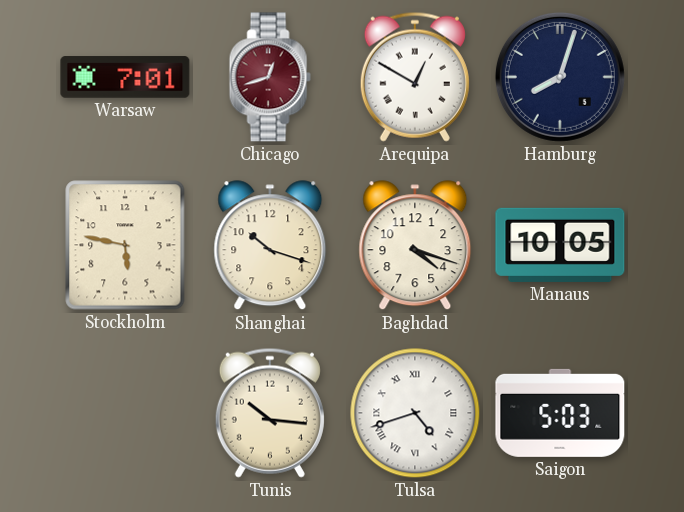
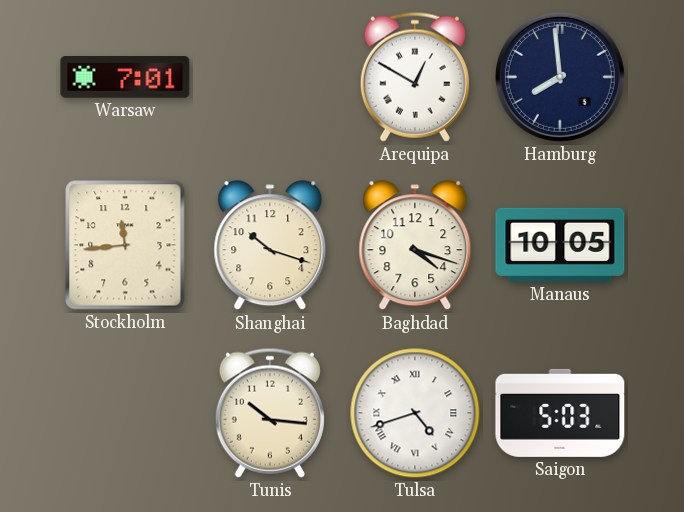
Chicago: 12:42 -> none (270, 77)
Hamburg: 8:03 -> 7:59 (560, 77)
Stockholm: 5:47 -> 11:44 (125, 245)
